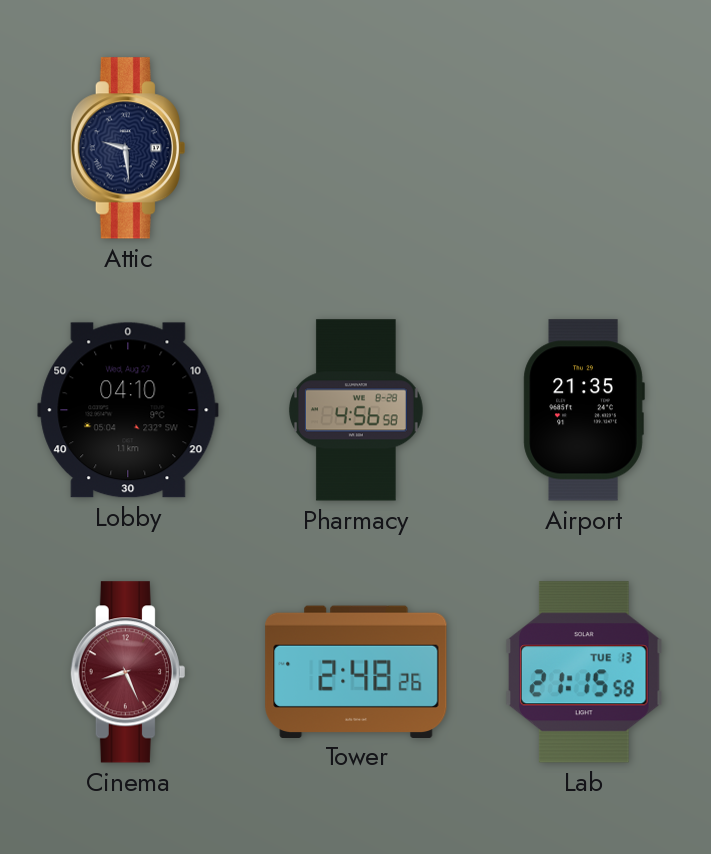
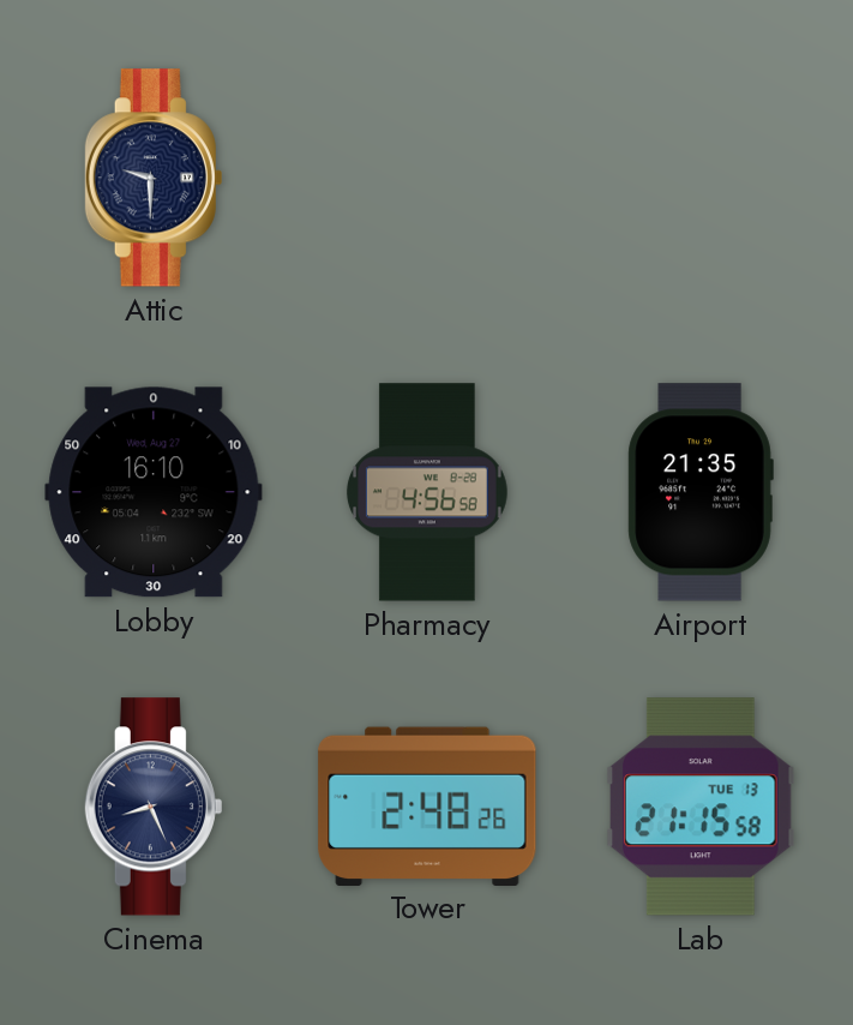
Attic: 9:29 -> 9:30 (154, 178)
Lobby: 04:10 -> 16:10 (154, 492)
Cinema dial: burgundy -> navy (154, 807)
